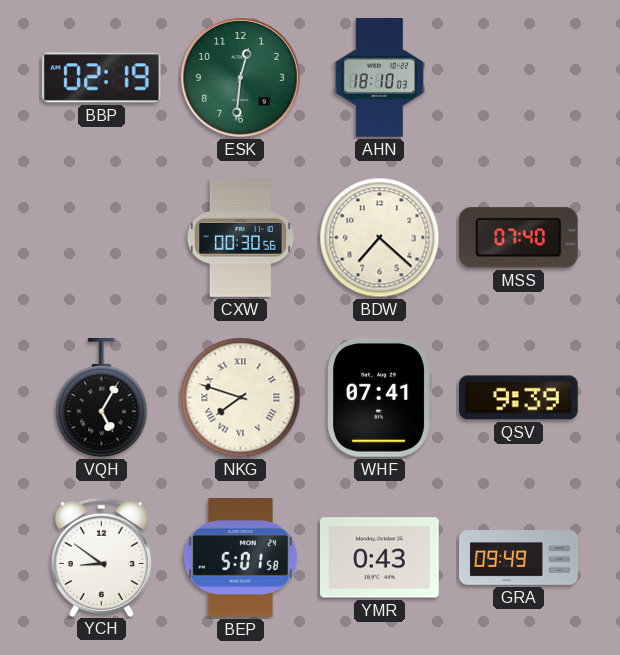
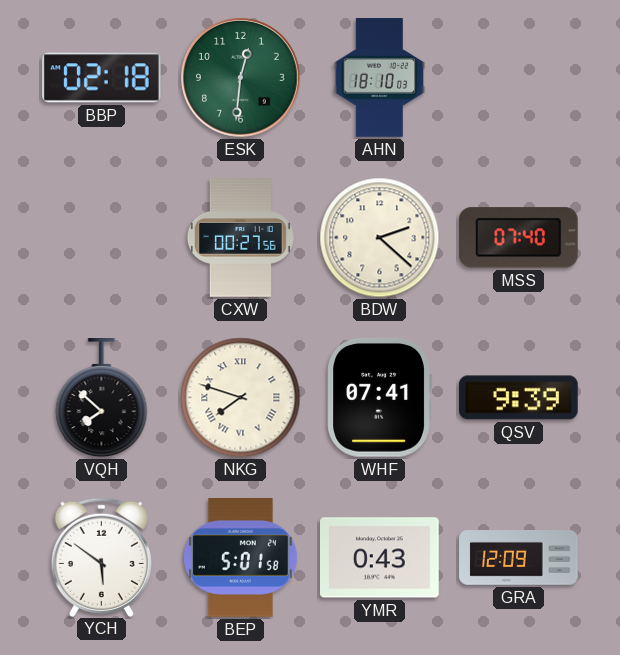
BBP: 02:19 -> 02:18 (102, 78)
CXW: 00:30 -> 00:27 (240, 238)
BDW: 7:22 -> 2:22 (380, 238)
VQH: 5:05 -> 7:52 (102, 399)
YCH: 8:51 -> 5:51 (101, 557)
GRA: 09:49 -> 12:09 (519, 558)
